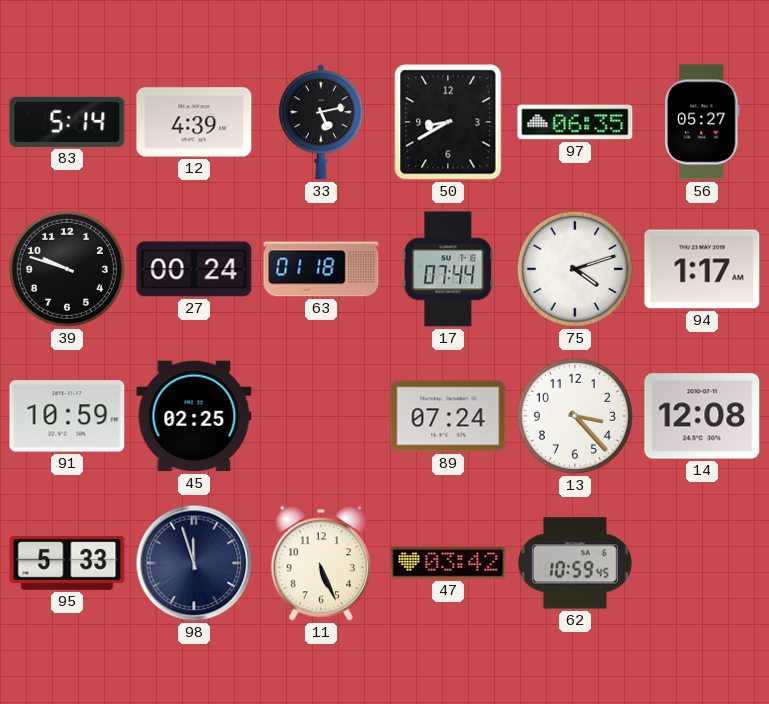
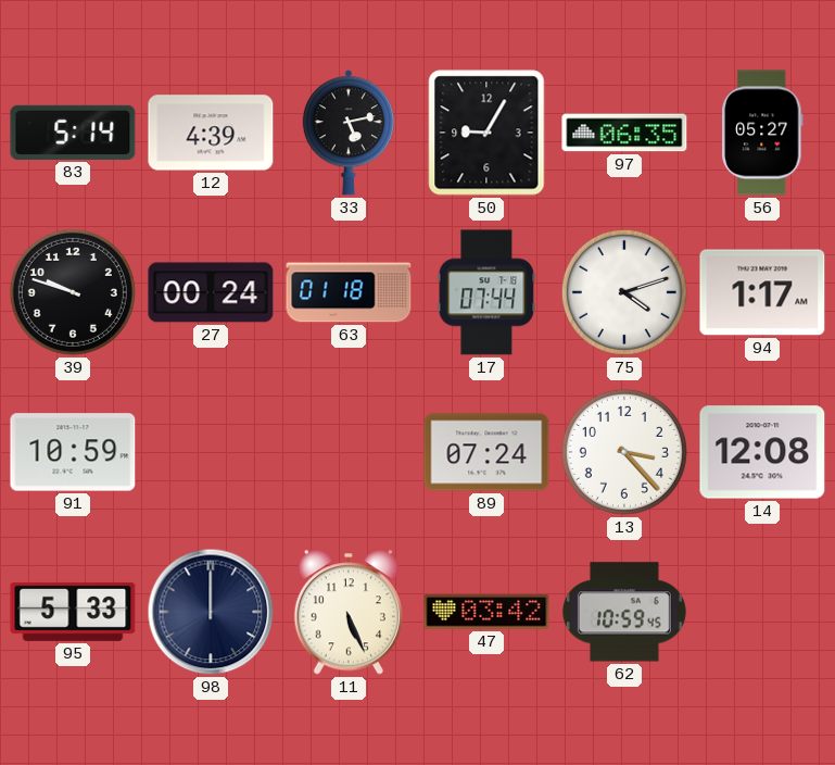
50: 8:40 -> 9:05 (486, 133)
45: 02:25 -> none (194, 416)
98: 11:57 -> 12:00 (211, 612)
